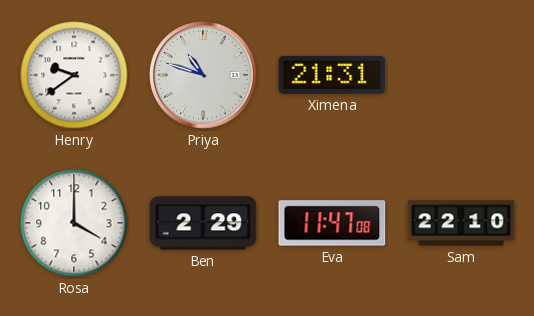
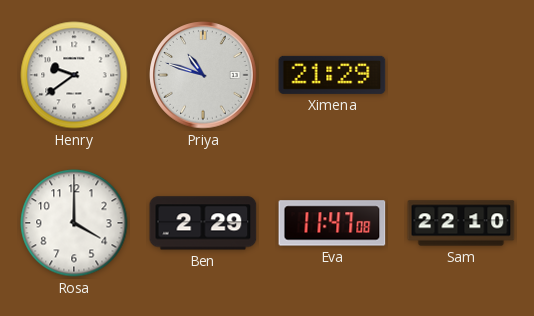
Ximena: 21:31 -> 21:29 (332, 75)
